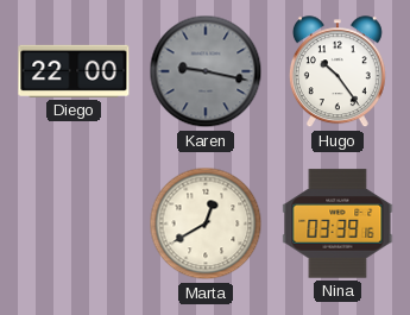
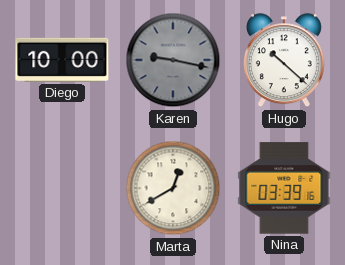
Diego: 22:00 -> 10:00 (62, 60)
Hugo: 10:24 -> 10:22 (284, 61)
